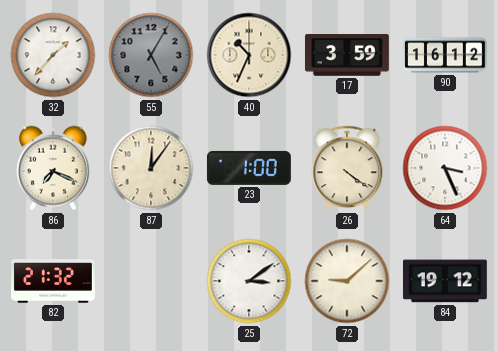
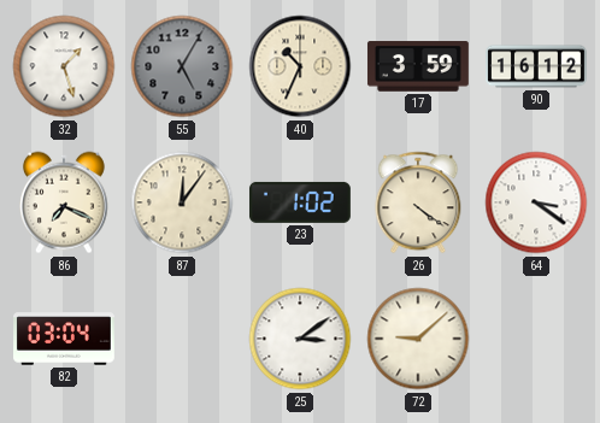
32: 1:37 -> 1:27 (64, 66)
23: 1:00 -> 1:02 (300, 202)
64: 3:26 -> 3:21 (536, 202)
82: 21:32 -> 03:04 (65, 339)
84: 19:12 -> none (445, 281)
